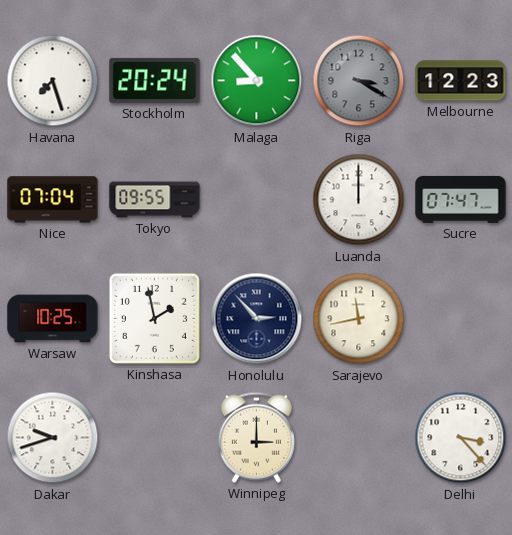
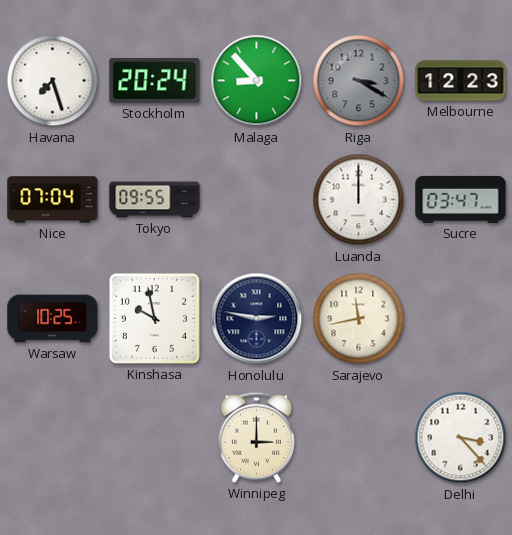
Sucre: 07:47 -> 03:47 (461, 199)
Kinshasa: 1:58 -> 9:58 (154, 318)
Honolulu: 2:53 -> 2:47 (257, 319)
Dakar: 9:42 -> none (53, 438)
